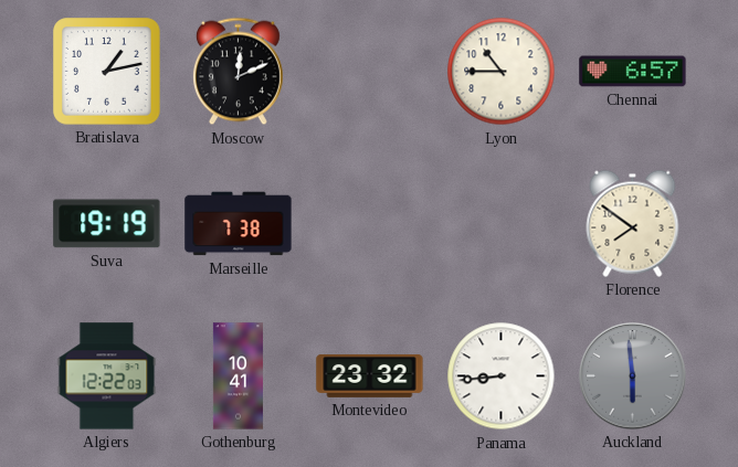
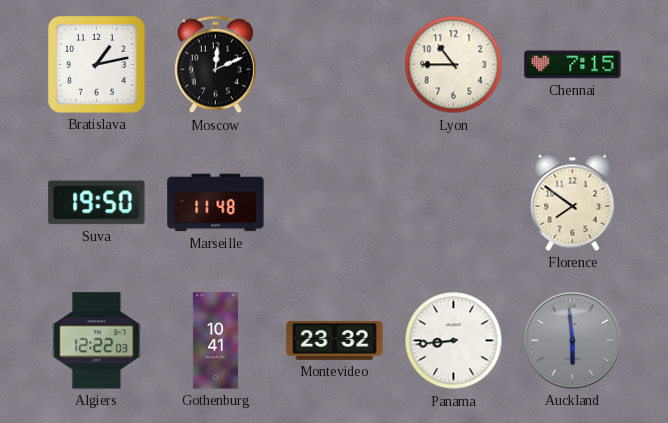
Chennai: 6:57 -> 7:15 (573, 65)
Suva: 19:19 -> 19:50 (97, 203)
Marseille: 7:38 -> 11:48 (216, 203)
